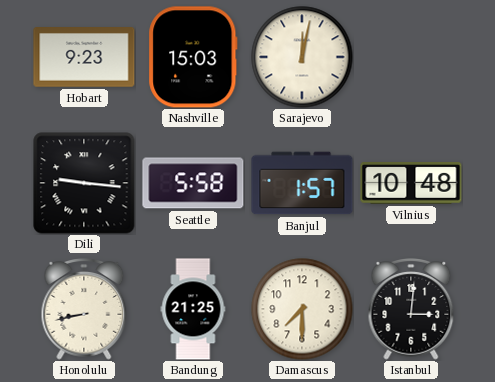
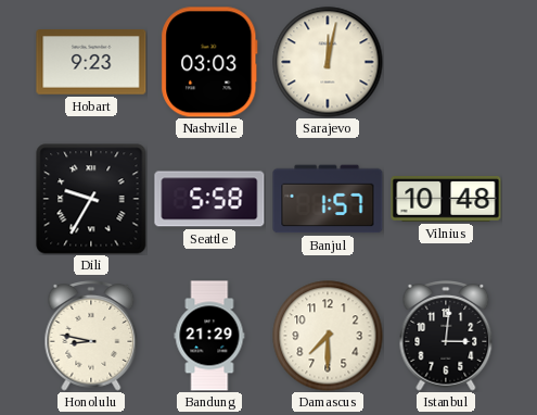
Nashville: 15:03 -> 03:03 (209, 62)
Dili: 9:16 -> 9:35 (91, 199)
Honolulu: 8:43 -> 8:47 (91, 337)
Bandung: 21:25 -> 21:29 (209, 336)
